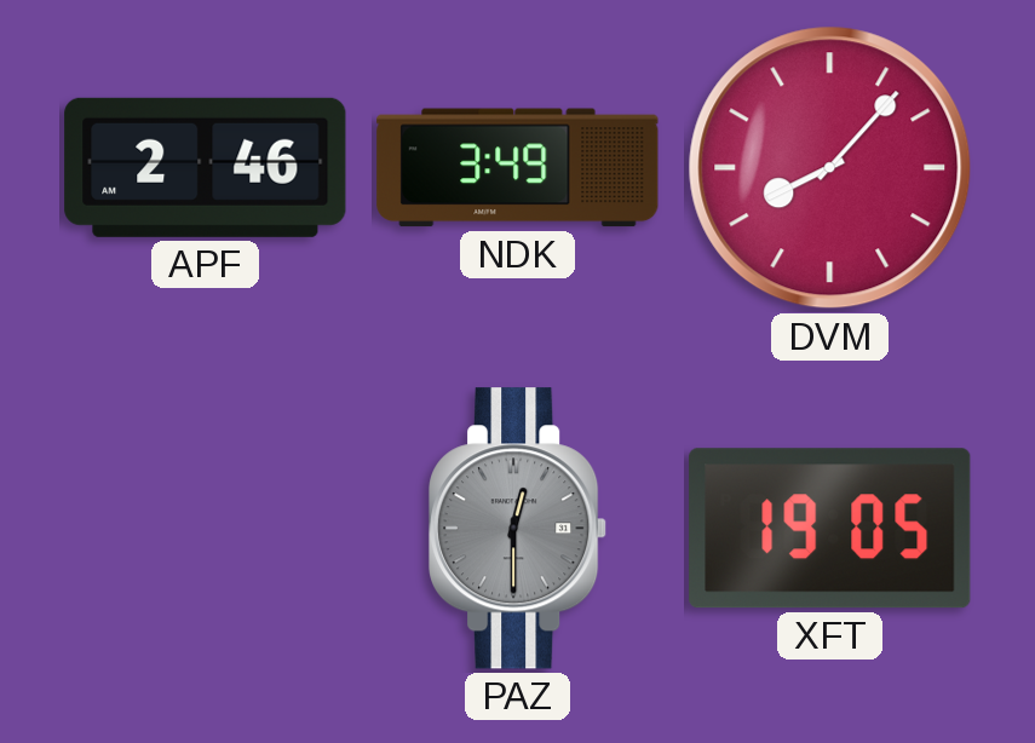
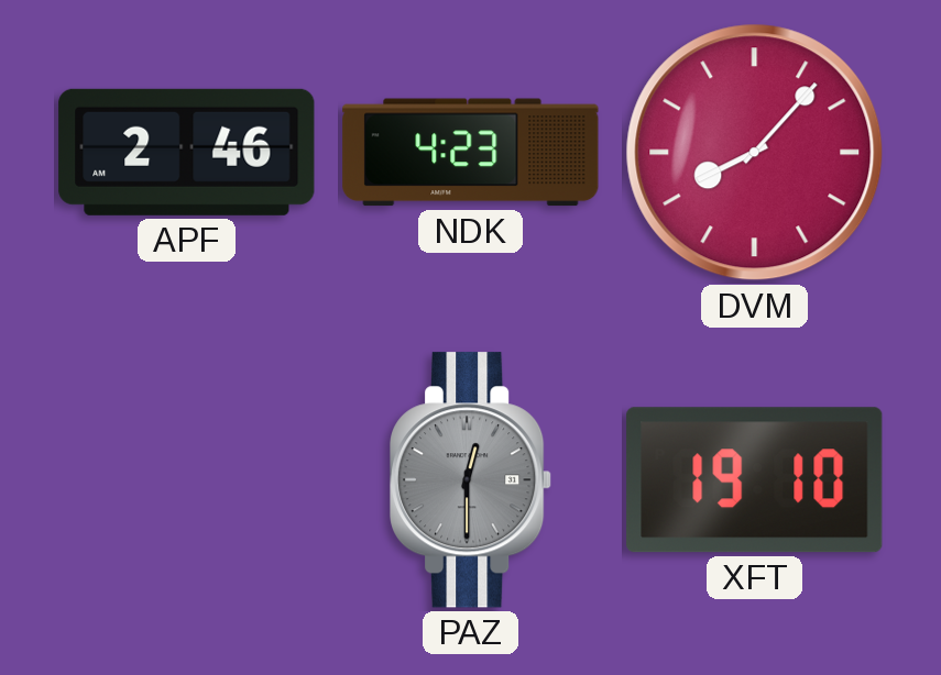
NDK: 3:49 -> 4:23 (471, 153)
XFT: 19:05 -> 19:10 (755, 480)
